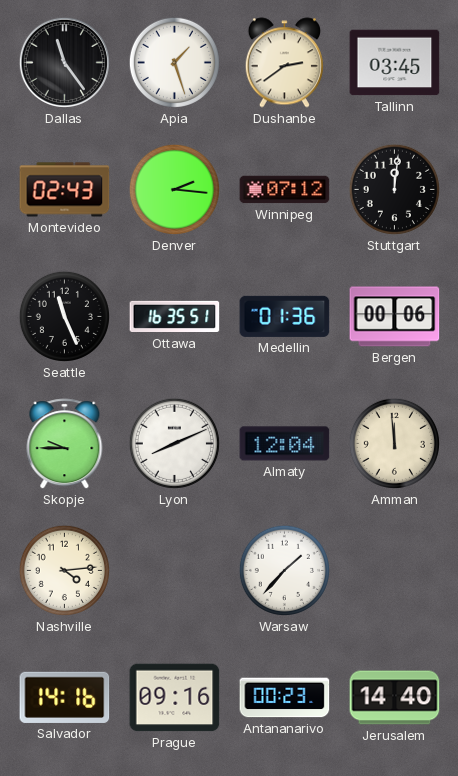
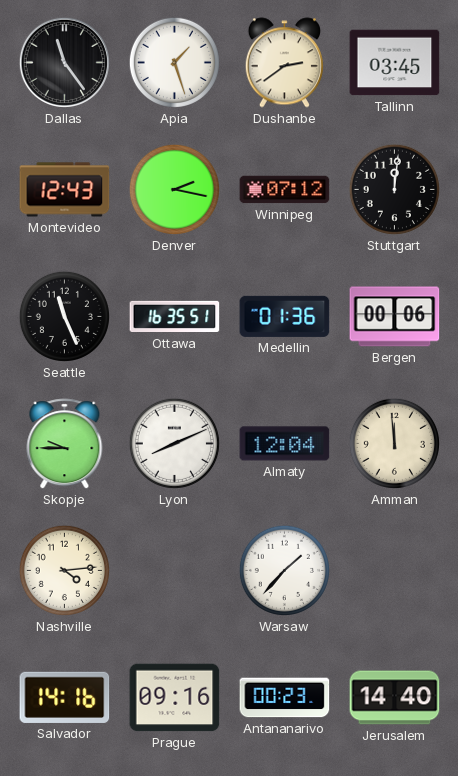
Montevideo: 02:43 -> 12:43 (65, 190)
Denver: 2:16 -> 2:17 (174, 189)
